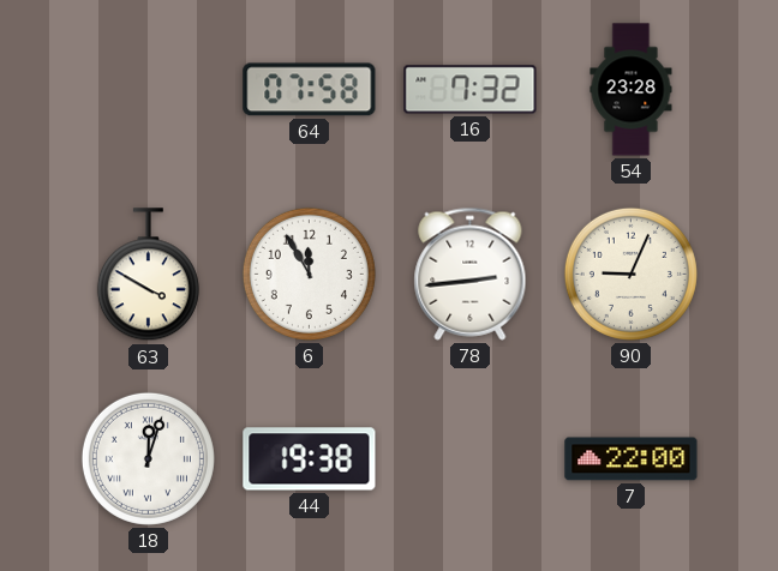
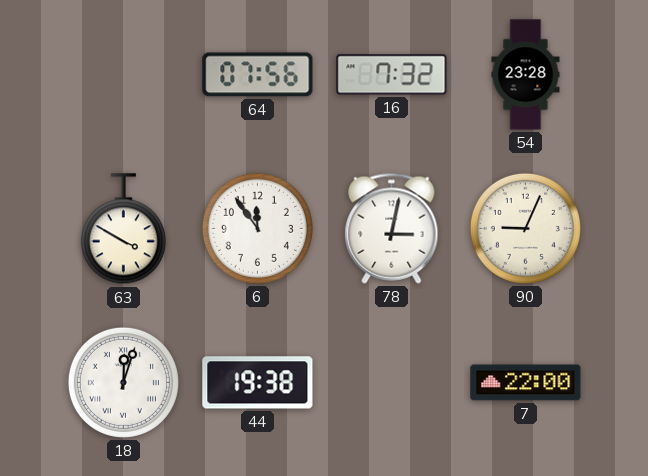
64: 07:58 -> 07:56 (258, 75)
6: 11:55 -> 11:54 (257, 228)
78: 2:44 -> 3:02 (392, 228)
